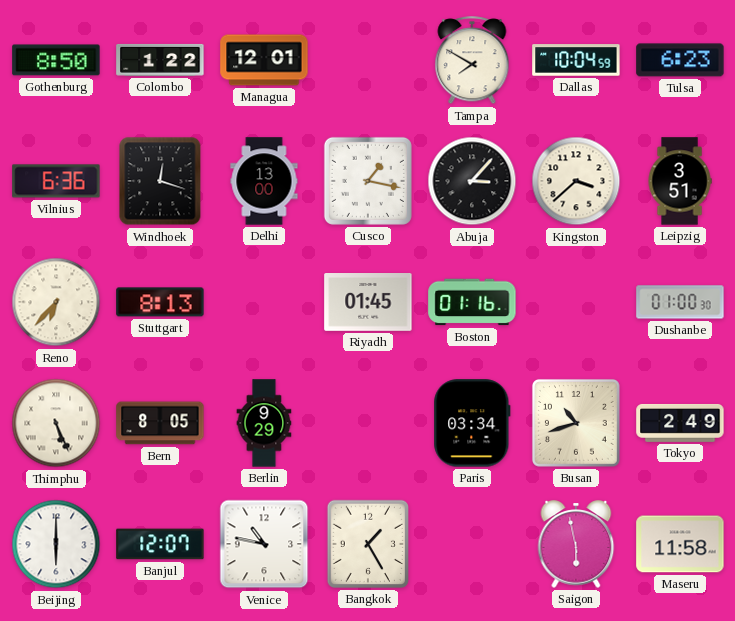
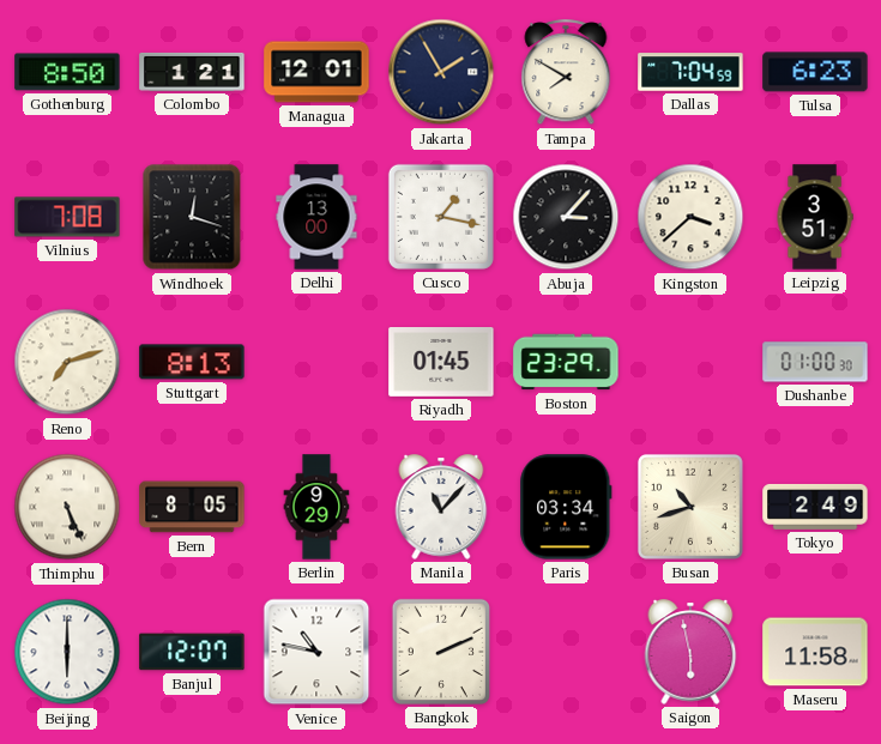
Colombo: 1:22 -> 1:21 (192, 72)
Jakarta: none -> 1:55 (441, 72)
Dallas: 10:04 -> 7:04 (690, 72)
Vilnius: 6:36 -> 7:08 (67, 217)
Reno: 6:37 -> 7:12 (67, 362)
Boston: 01:16 -> 23:29 (566, 362)
Manila: none -> 11:07 (441, 507)
Bangkok: 1:25 -> 2:11 (441, 652)
